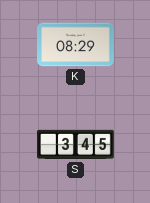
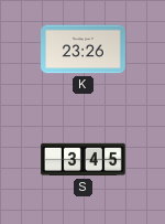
K: 08:29 -> 23:26 (84, 50)
